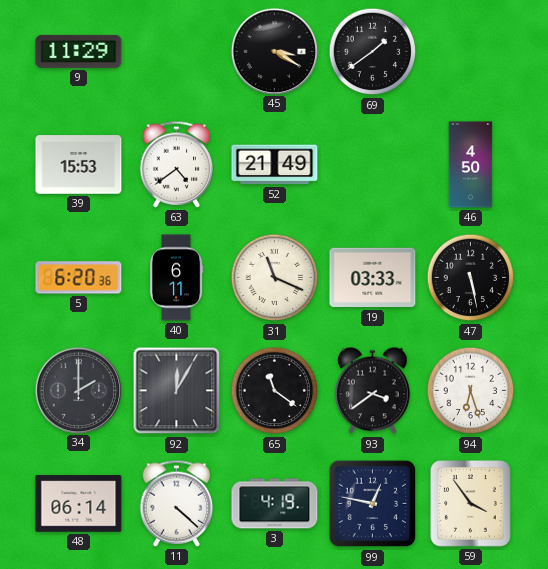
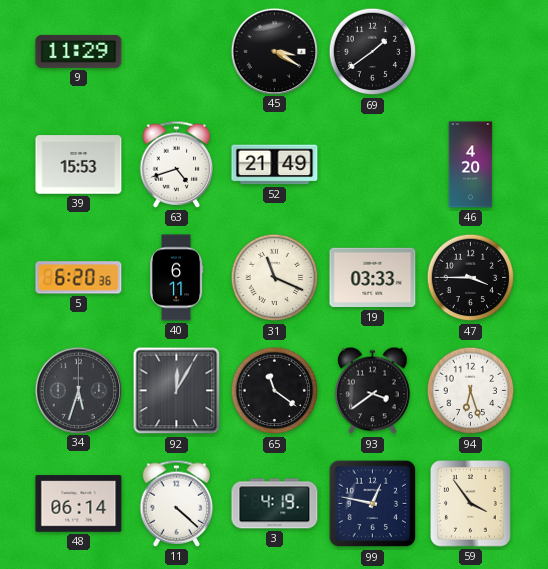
63: 4:39 -> 4:42 (177, 164)
46: 4:50 -> 4:20 (471, 165)
47: 5:28 -> 3:45 (471, 278)
34: 2:00 -> 5:33 (78, 390)
